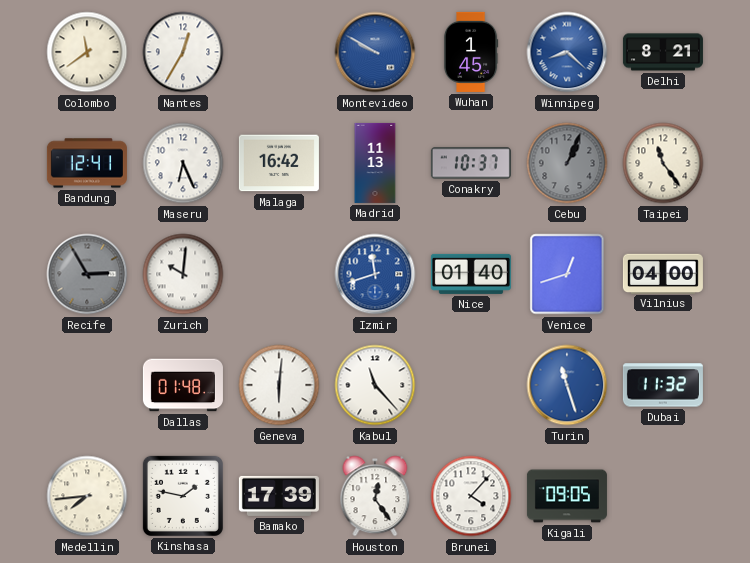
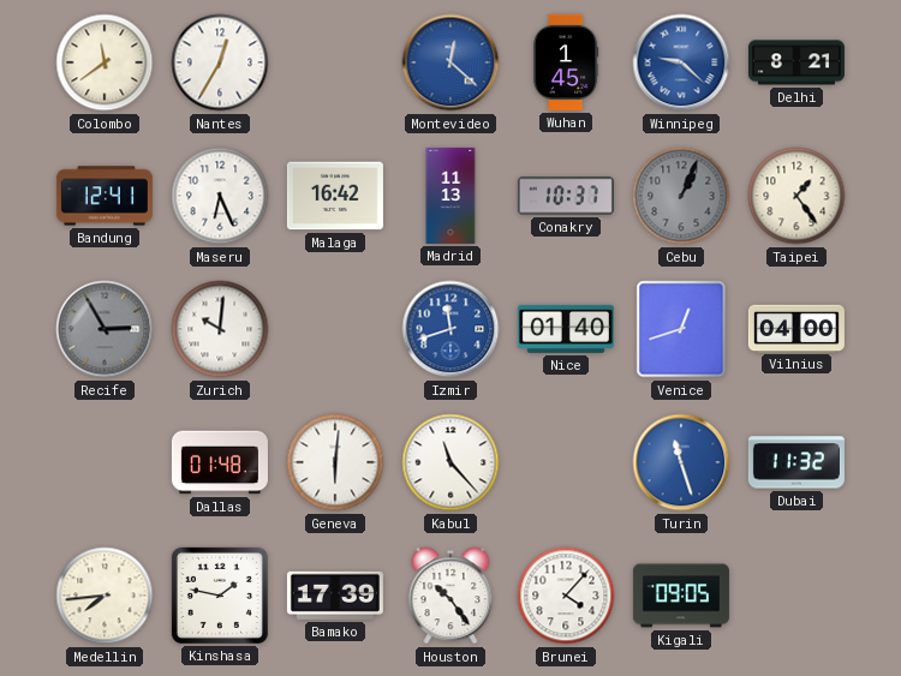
Montevideo: 9:50 -> 12:22 (450, 62)
Winnipeg: 8:22 -> 9:22 (681, 62)
Taipei: 11:24 -> 1:24 (796, 196)
Houston: 12:24 -> 10:24 (450, 596)
